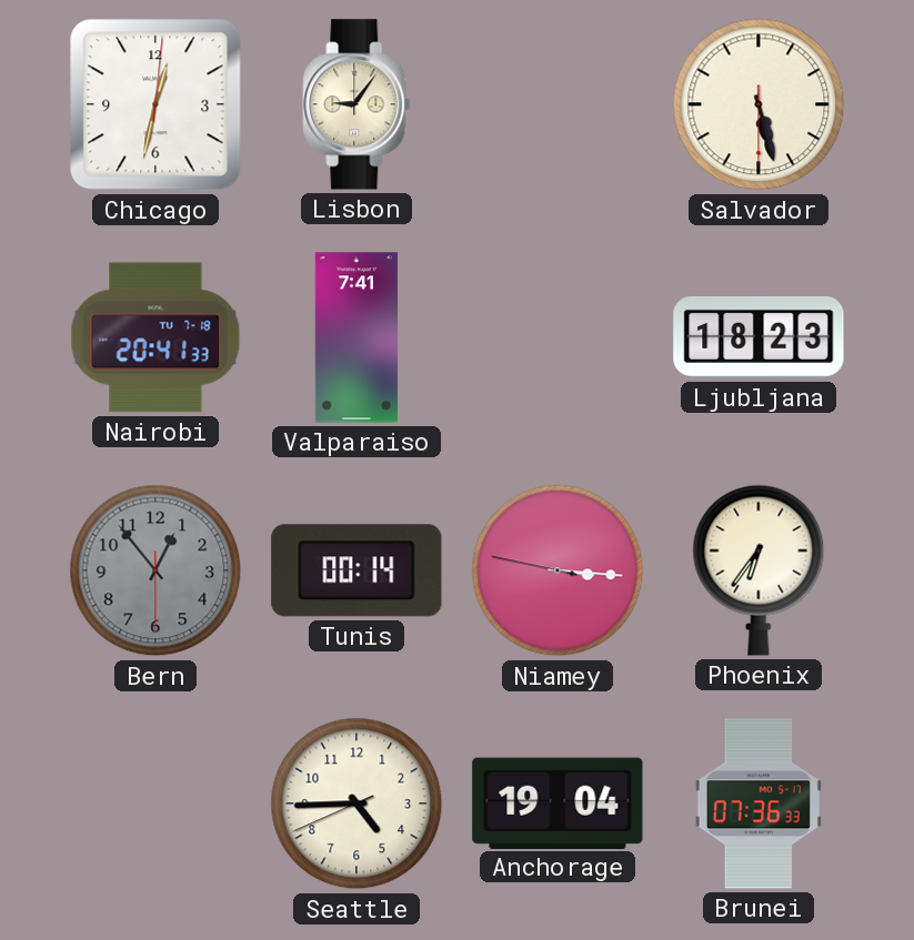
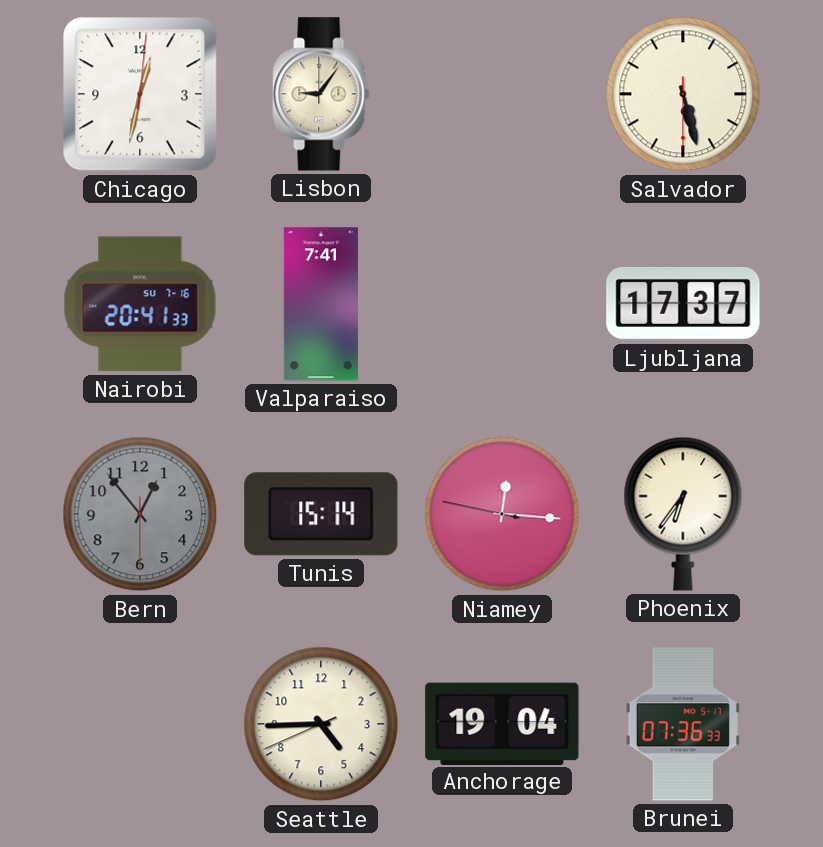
Nairobi date: TU 7-18 -> SU 7-16 (140, 304)
Ljubljana: 18:23 -> 17:37 (683, 304)
Tunis: 00:14 -> 15:14 (321, 514)
Niamey: 3:15 -> 12:15 (502, 514)
